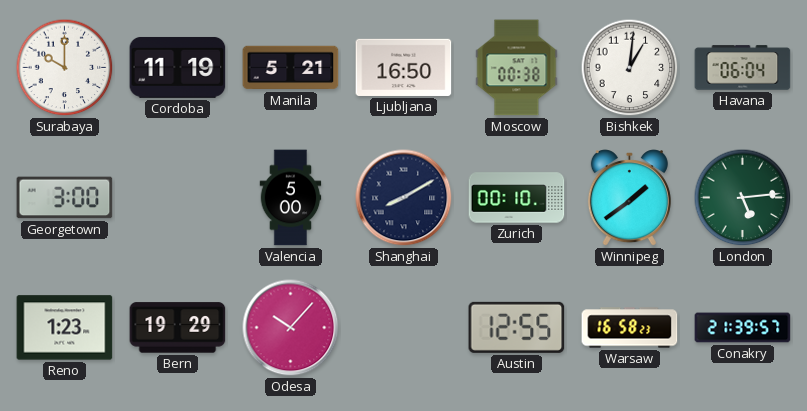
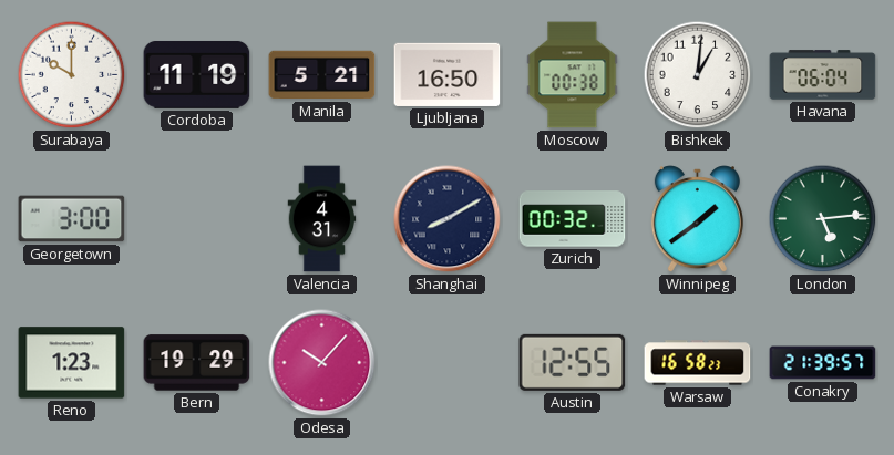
Valencia: 5:00 -> 4:31 (322, 219)
Zurich: 00:10 -> 00:32 (573, 219)
